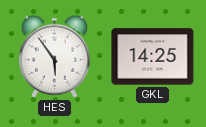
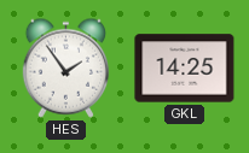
HES: 5:54 -> 1:54 (66, 67)
